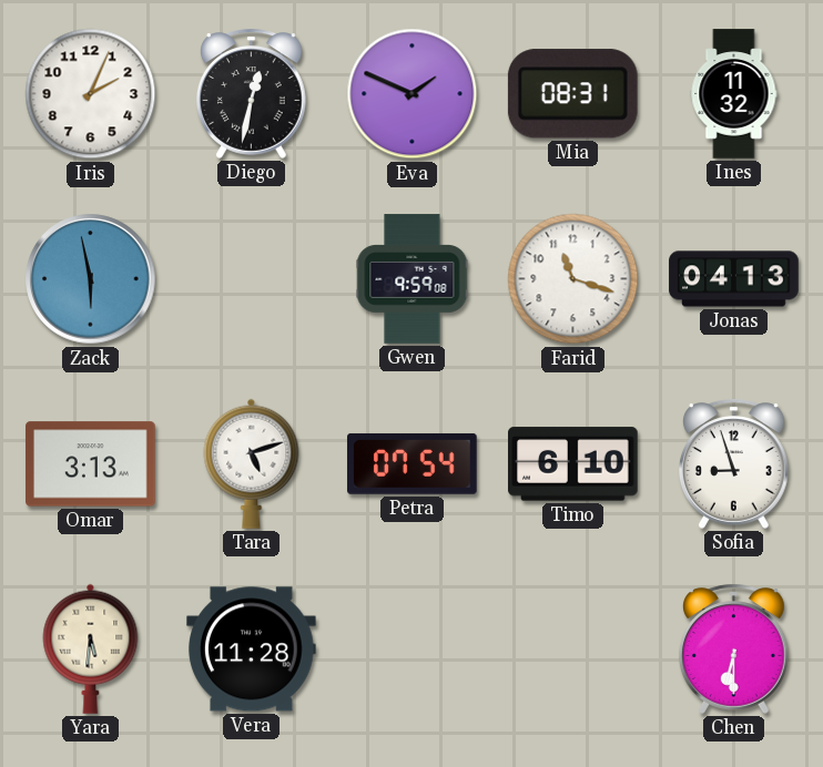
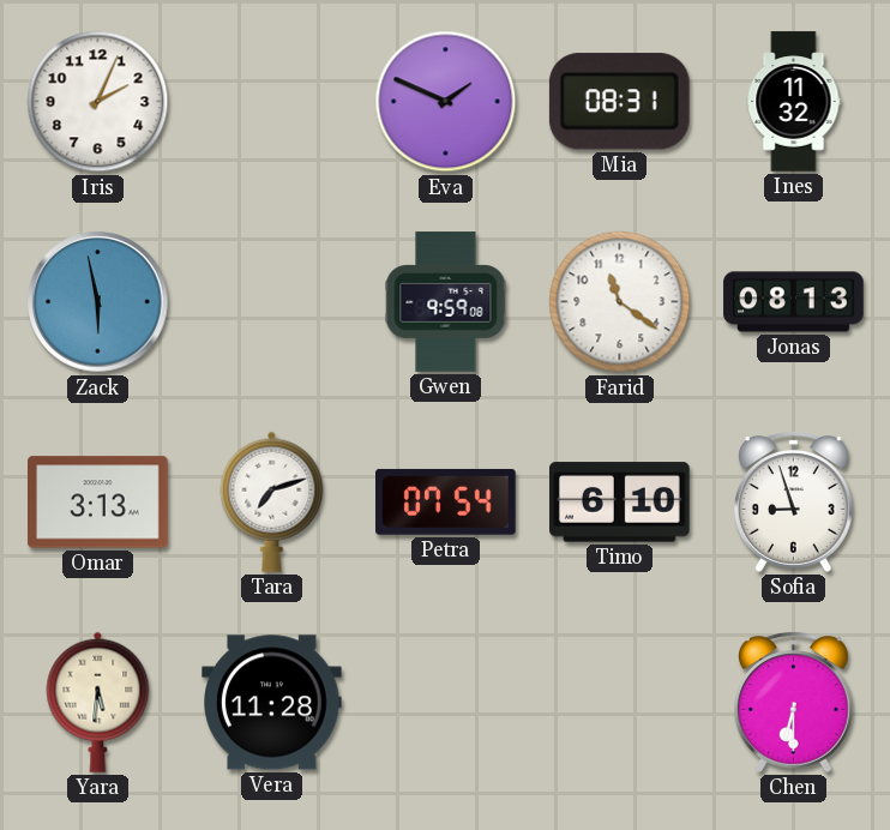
Diego: 12:32 -> none (252, 93)
Farid: 11:18 -> 11:21 (620, 302)
Jonas: 04:13 -> 08:13 (794, 302)
Tara: 5:12 -> 7:12 (272, 501)
